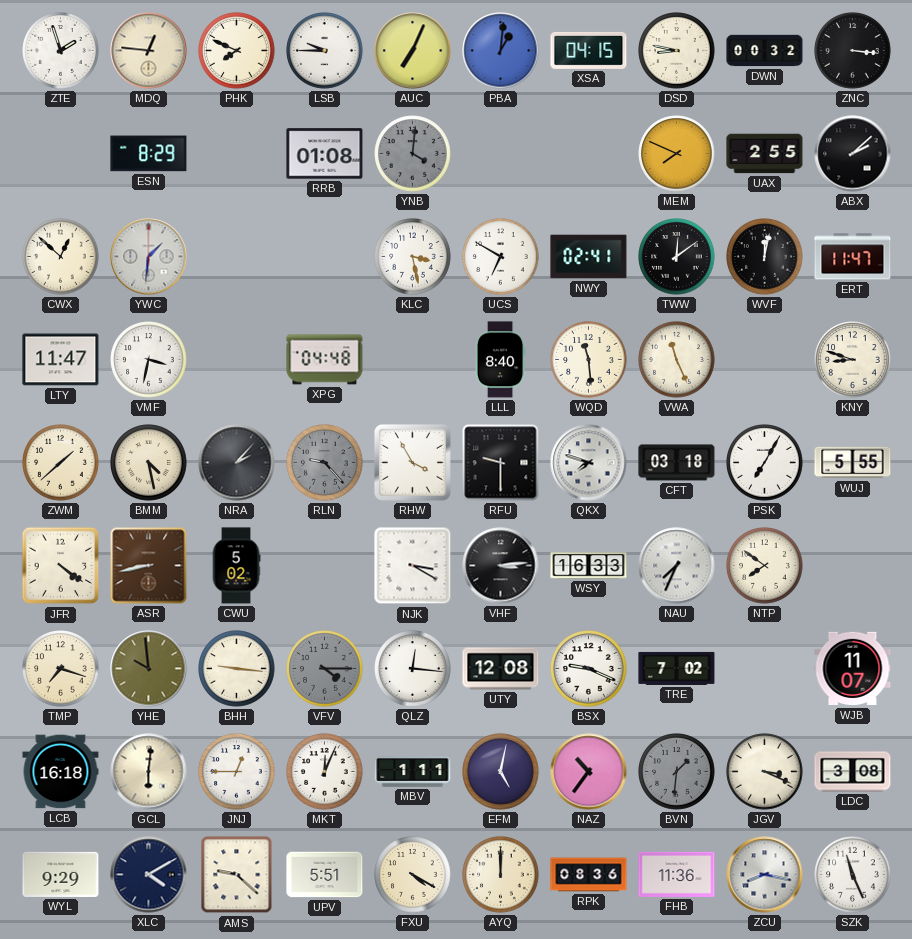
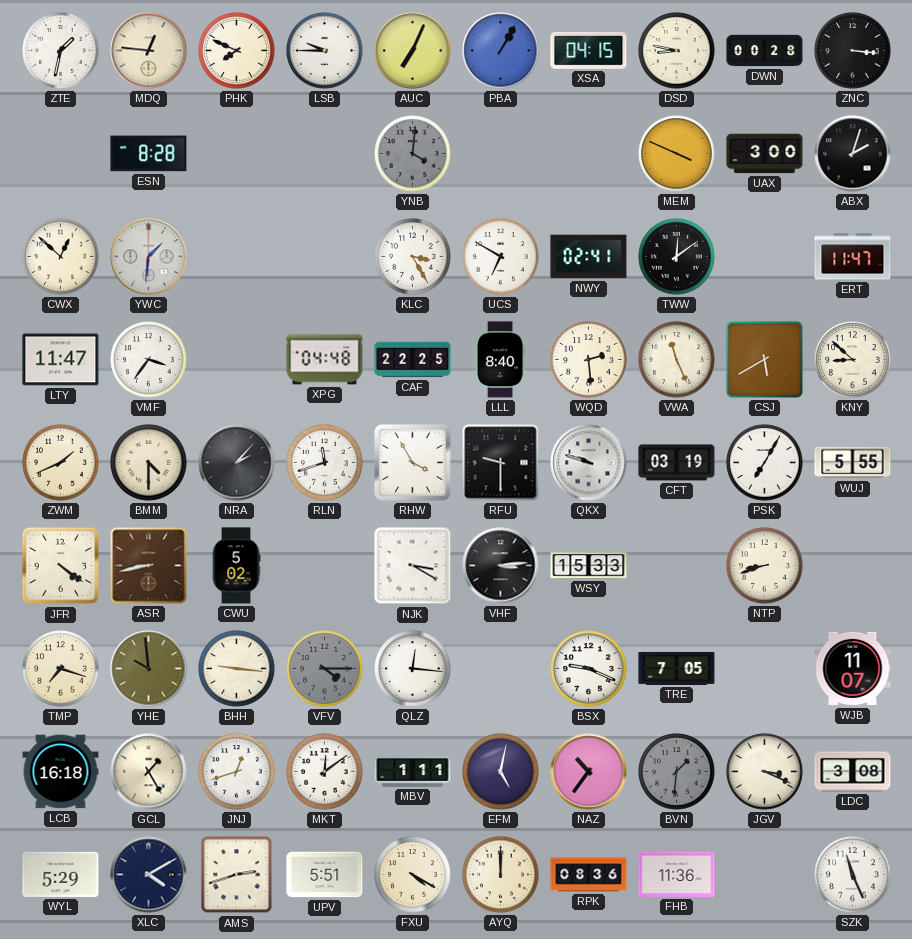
ZTE: 1:57 -> 1:32 (61, 51)
PBA: 1:01 -> 1:05 (501, 51)
DWN: 00:32 -> 00:28 (765, 51)
ESN: 8:29 -> 8:28 (149, 154)
RRB: 01:08 -> none (325, 154)
MEM: 7:49 -> 3:49 (677, 154)
UAX: 2:55 -> 3:00 (765, 154)
ABX: 2:08 -> 2:03 (853, 154)
KLC: 3:28 -> 3:25 (413, 257)
WVF: 12:02 -> none (765, 257)
VMF: 3:32 -> 3:36 (149, 360)
CAF: none -> 22:25 (413, 360)
WQD: 11:29 -> 2:29 (589, 360)
CSJ: none -> 5:40 (765, 360)
KNY: 8:48 -> 8:52 (853, 360)
ZWM: 1:38 -> 1:41 (61, 463)
BMM: 4:28 -> 4:30 (149, 463)
RLN: 9:23 -> 11:42 (325, 463)
RLN dial: grey -> white (325, 463)
QKX: 7:48 -> 9:48 (589, 463)
CFT: 03:18 -> 03:19 (677, 463)
WSY: 16:33 -> 15:33 (589, 566)
NAU: 7:34 -> none (677, 566)
NTP: 7:51 -> 8:42 (765, 566)
UTY: 12:08 -> none (501, 669)
TRE: 7:02 -> 7:05 (677, 668)
GCL: 6:01 -> 1:25 (149, 772)
JNJ: 12:45 -> 12:42 (237, 772)
MKT: 12:04 -> 12:09 (325, 772)
WYL: 9:29 -> 5:29 (61, 874)
AMS: 9:22 -> 2:42 (237, 875)
ZCU: 8:17 -> none (765, 875)
